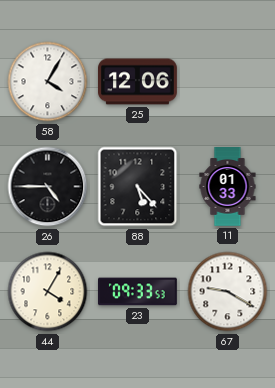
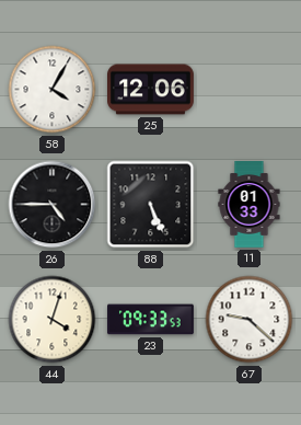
88: 5:23 -> 5:26 (151, 205)
44: 4:05 -> 4:03 (53, 320)
67: 9:20 -> 9:22 (250, 320)
